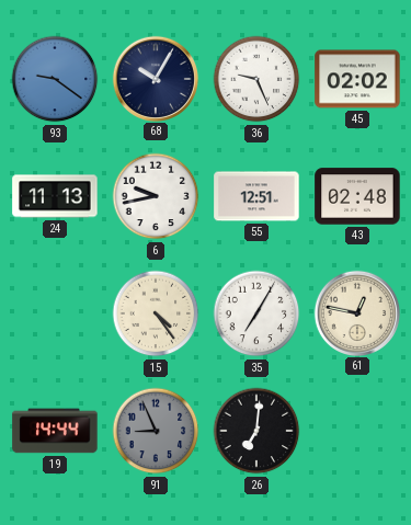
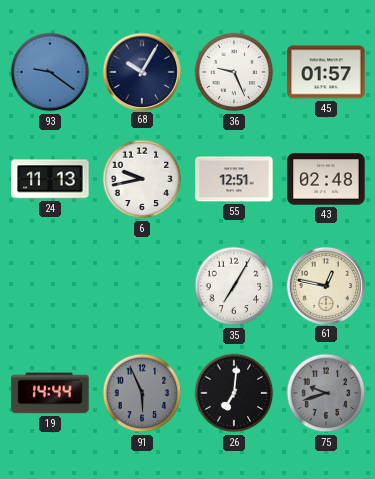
45: 02:02 -> 01:57 (326, 72)
15: 4:24 -> none (156, 313)
91: 8:56 -> 5:56 (142, 393)
75: none -> 9:42 (326, 393)
